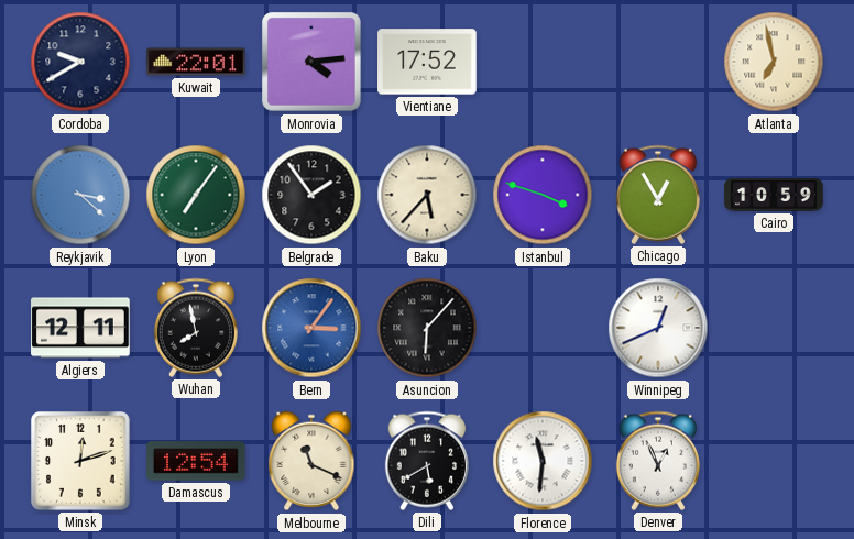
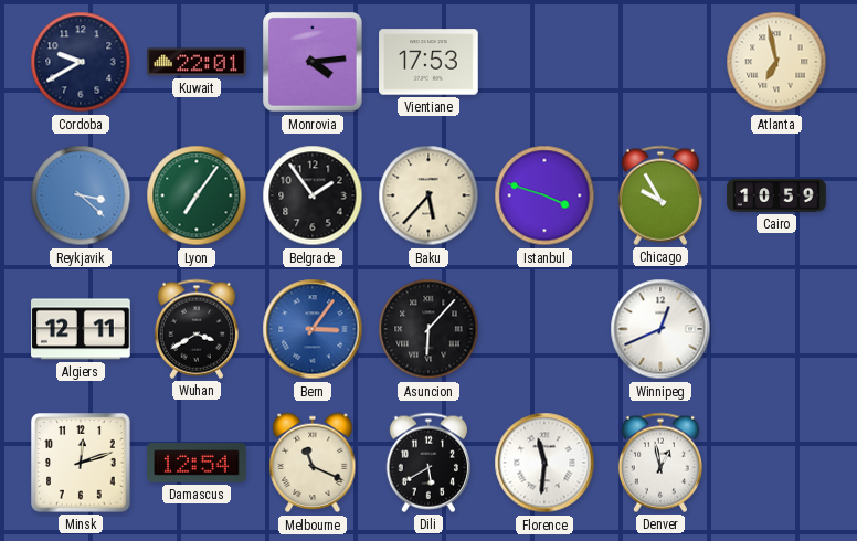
Vientiane: 17:52 -> 17:53 (428, 62)
Chicago: 12:55 -> 9:55 (660, 195)
Wuhan: 7:58 -> 3:40 (197, 329)
Denver: 12:56 -> 12:58 (660, 463)
